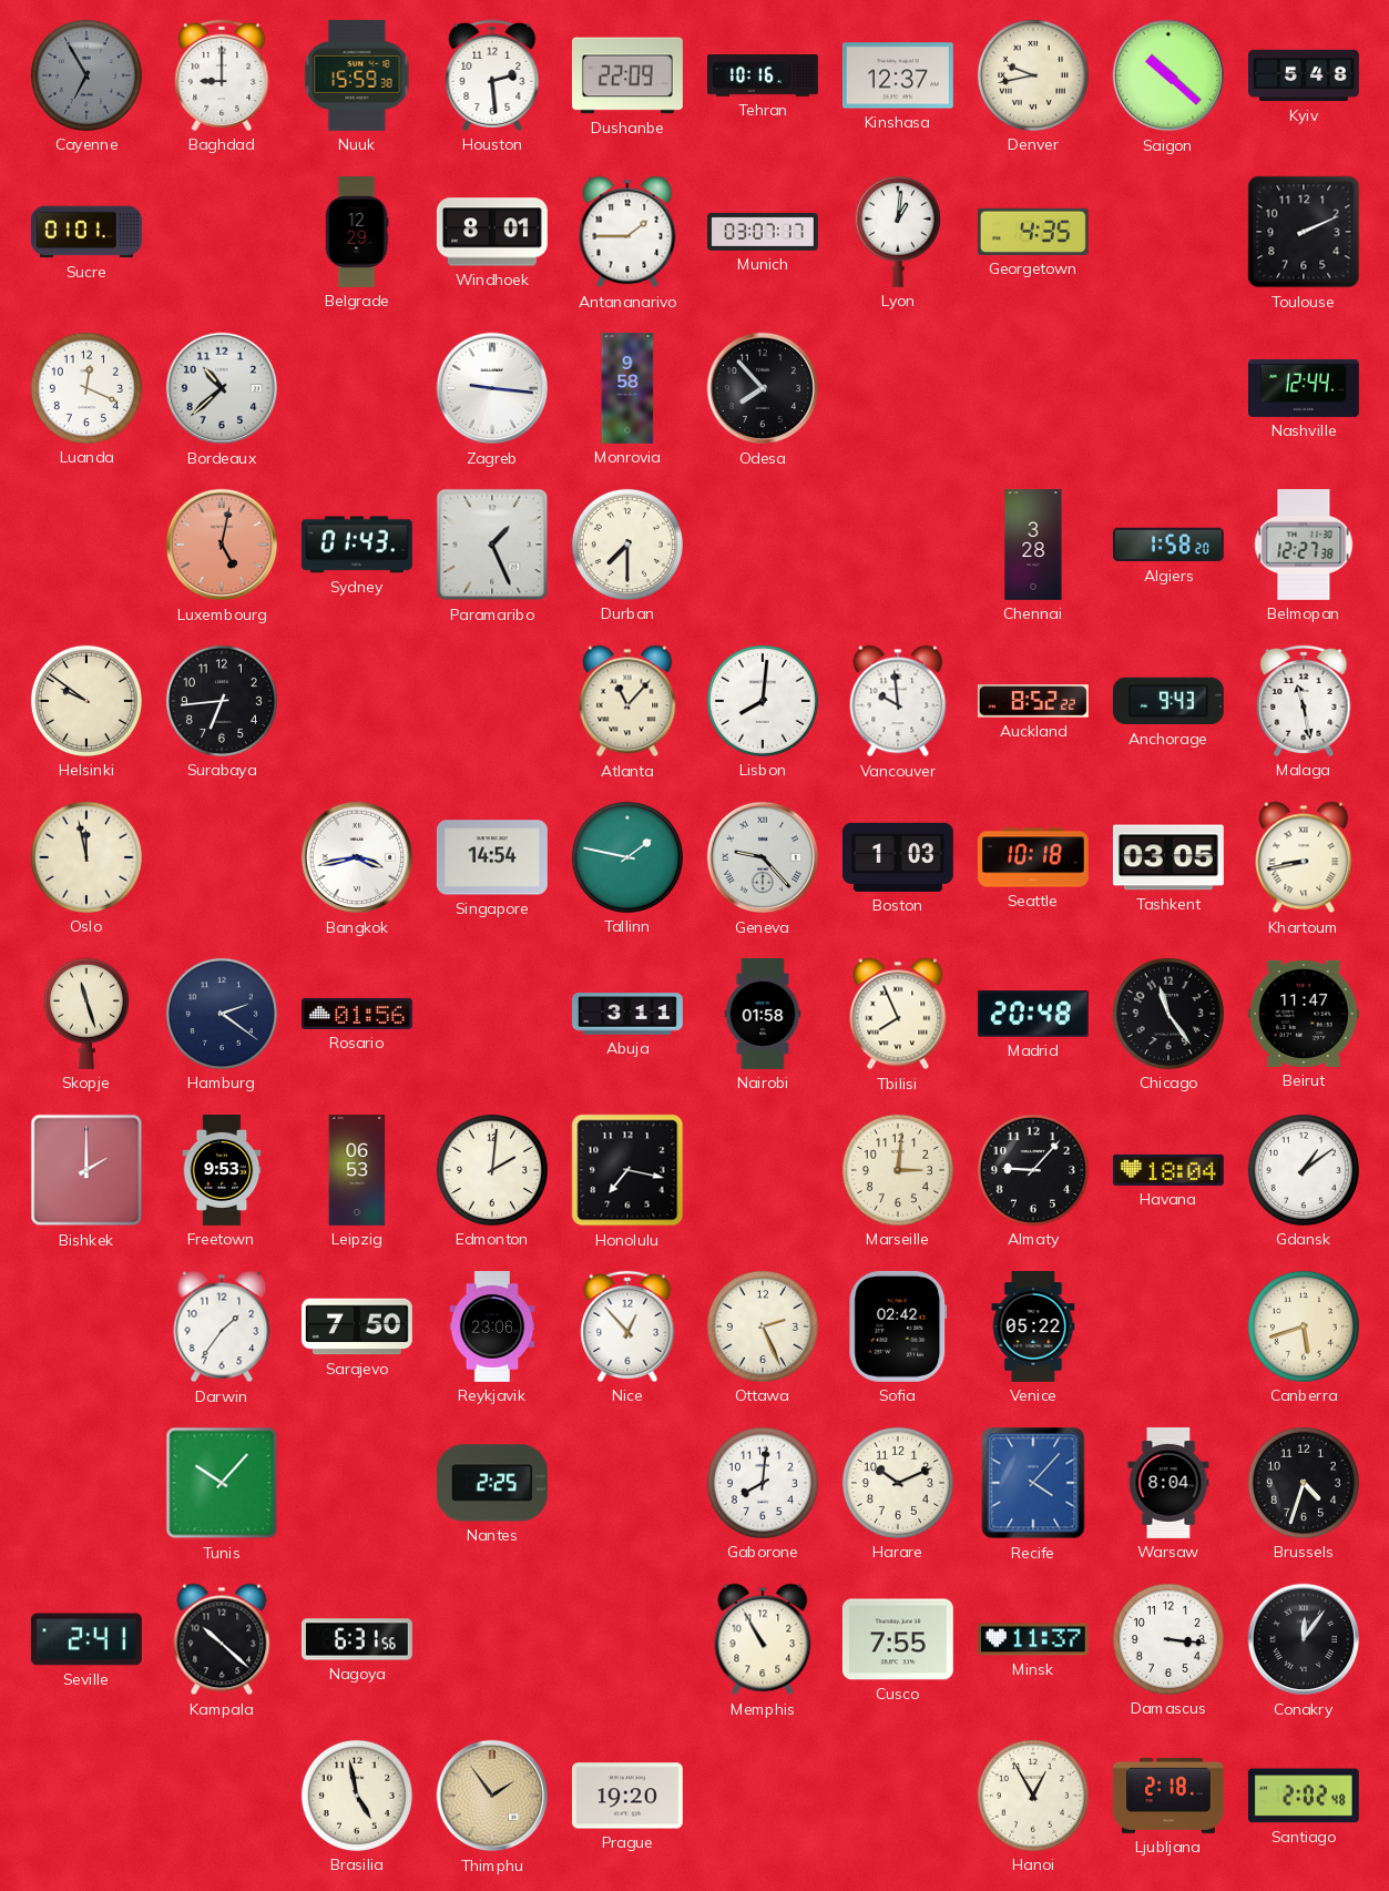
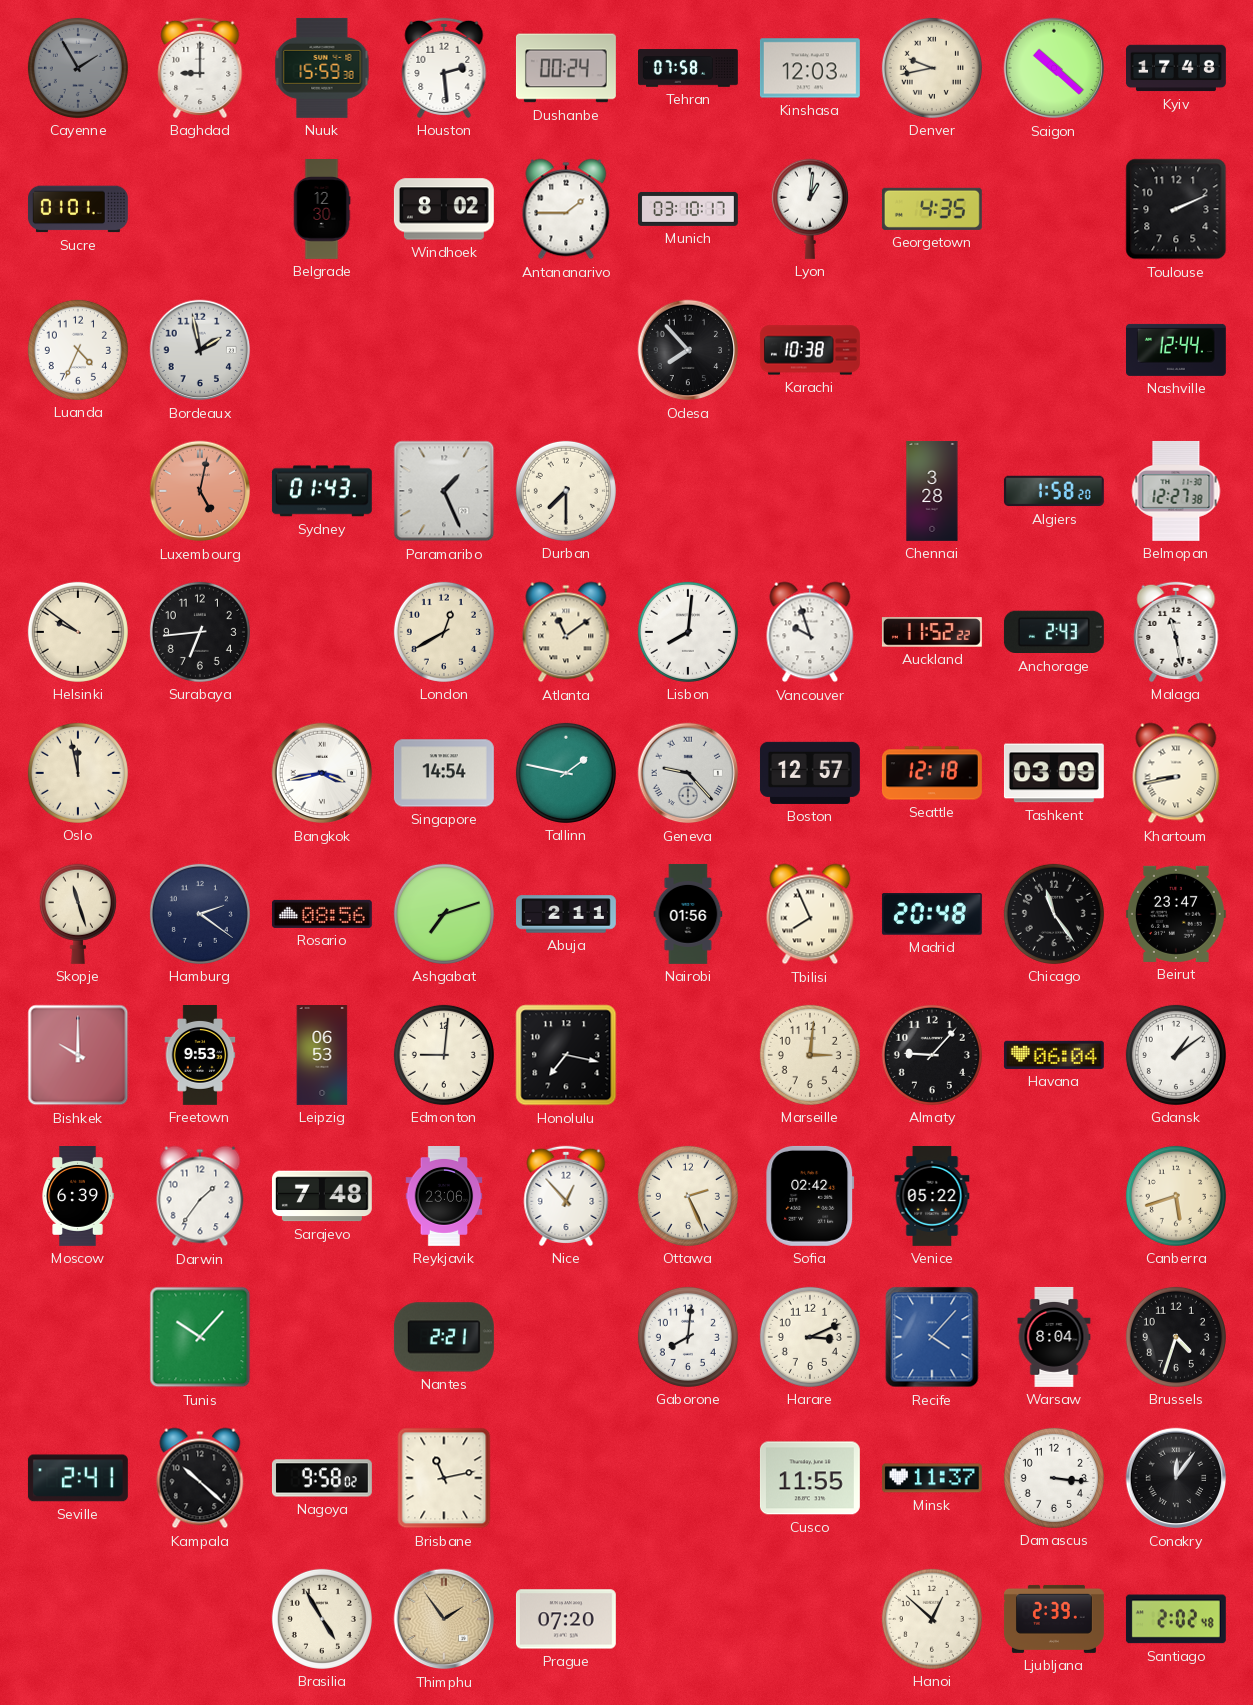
Cayenne: 6:55 -> 1:55 (78, 68)
Dushanbe: 22:09 -> 00:24 (566, 68)
Tehran: 10:16 -> 07:58 (689, 68)
Kinshasa: 12:37 -> 12:03 (810, 68)
Kyiv: 5:48 -> 17:48 (1177, 68)
Belgrade: 12:29 -> 12:30 (322, 210)
Windhoek: 8:01 -> 8:02 (444, 209)
Munich: 03:07 -> 03:10 (689, 209)
Luanda: 12:19 -> 4:34 (78, 350)
Bordeaux: 10:38 -> 1:58 (200, 350)
Zagreb: 9:16 -> none (492, 388)
Monrovia: 9:58 -> none (627, 389)
Karachi: none -> 10:38 (810, 350)
London: none -> 12:40 (444, 632)
Atlanta: 11:07 -> 11:09 (566, 632)
Vancouver: 9:59 -> 9:57 (810, 632)
Auckland: 8:52 -> 11:52 (932, 632)
Anchorage: 9:43 -> 2:43 (1054, 632)
Boston: 1:03 -> 12:57 (810, 773)
Seattle: 10:18 -> 12:18 (932, 773)
Tashkent: 03:05 -> 03:09 (1054, 773)
Rosario: 01:56 -> 08:56 (322, 914)
Ashgabat: none -> 7:12 (444, 914)
Abuja: 3:11 -> 2:11 (567, 914)
Nairobi: 01:58 -> 01:56 (688, 914)
Beirut: 11:47 -> 23:47 (1176, 914)
Bishkek: 2:00 -> 10:00 (78, 1055)
Edmonton: 2:01 -> 9:01 (444, 1055)
Havana: 18:04 -> 06:04 (1054, 1055)
Moscow: none -> 6:39 (78, 1197)
Sarajevo: 7:50 -> 7:48 (322, 1196)
Nantes: 2:25 -> 2:21 (444, 1337)
Harare: 10:11 -> 3:11 (810, 1337)
Nagoya: 6:31 -> 9:58 (322, 1478)
Brisbane: none -> 11:13 (444, 1478)
Memphis: 10:55 -> none (763, 1639)
Cusco: 7:55 -> 11:55 (810, 1478)
Brasilia: 4:58 -> 4:55 (322, 1619)
Prague: 19:20 -> 07:20 (566, 1619)
Hanoi: 12:55 -> 12:52 (932, 1619)
Ljubljana: 2:18 -> 2:39 (1055, 1619)
